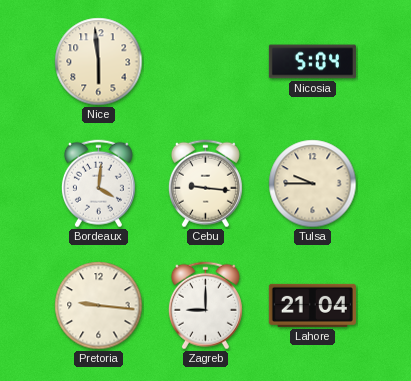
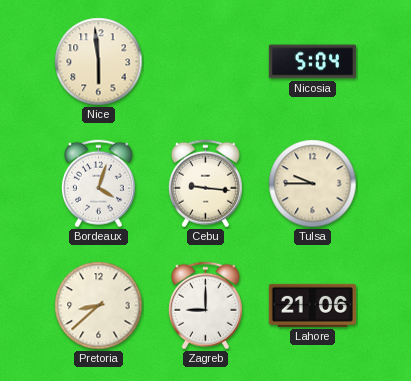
Bordeaux: 4:01 -> 4:03 (98, 184)
Pretoria: 9:16 -> 8:38 (99, 306)
Lahore: 21:04 -> 21:06 (312, 305)
